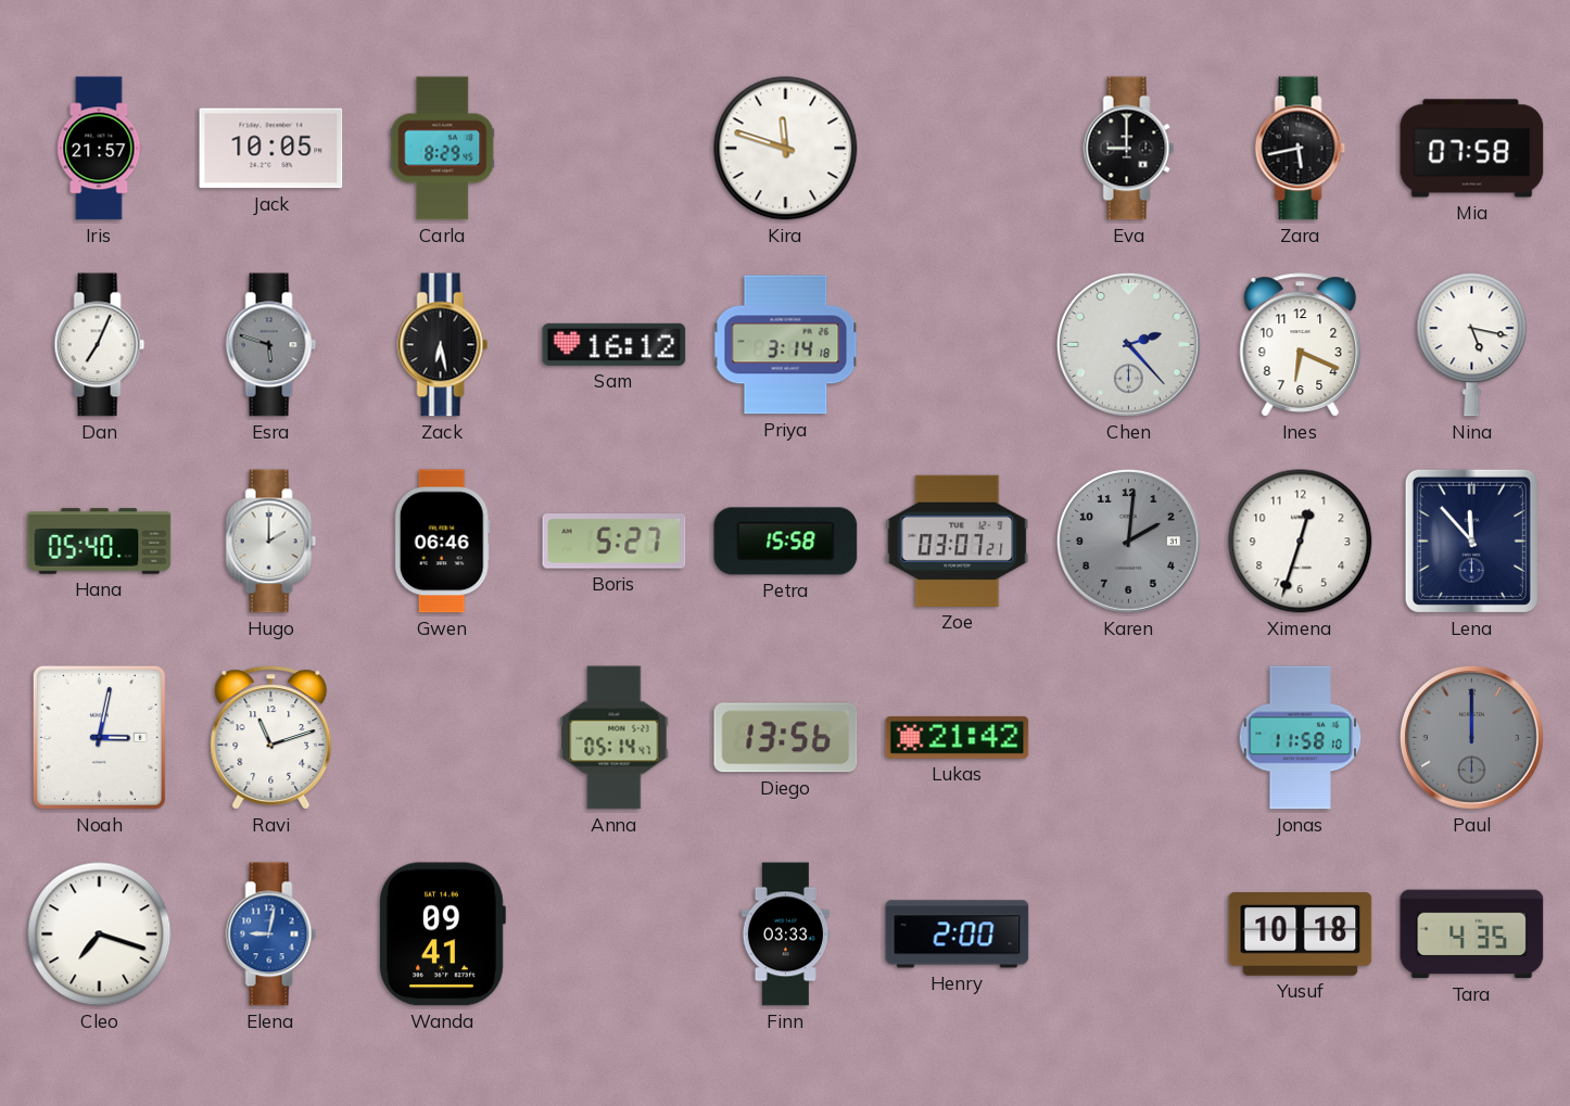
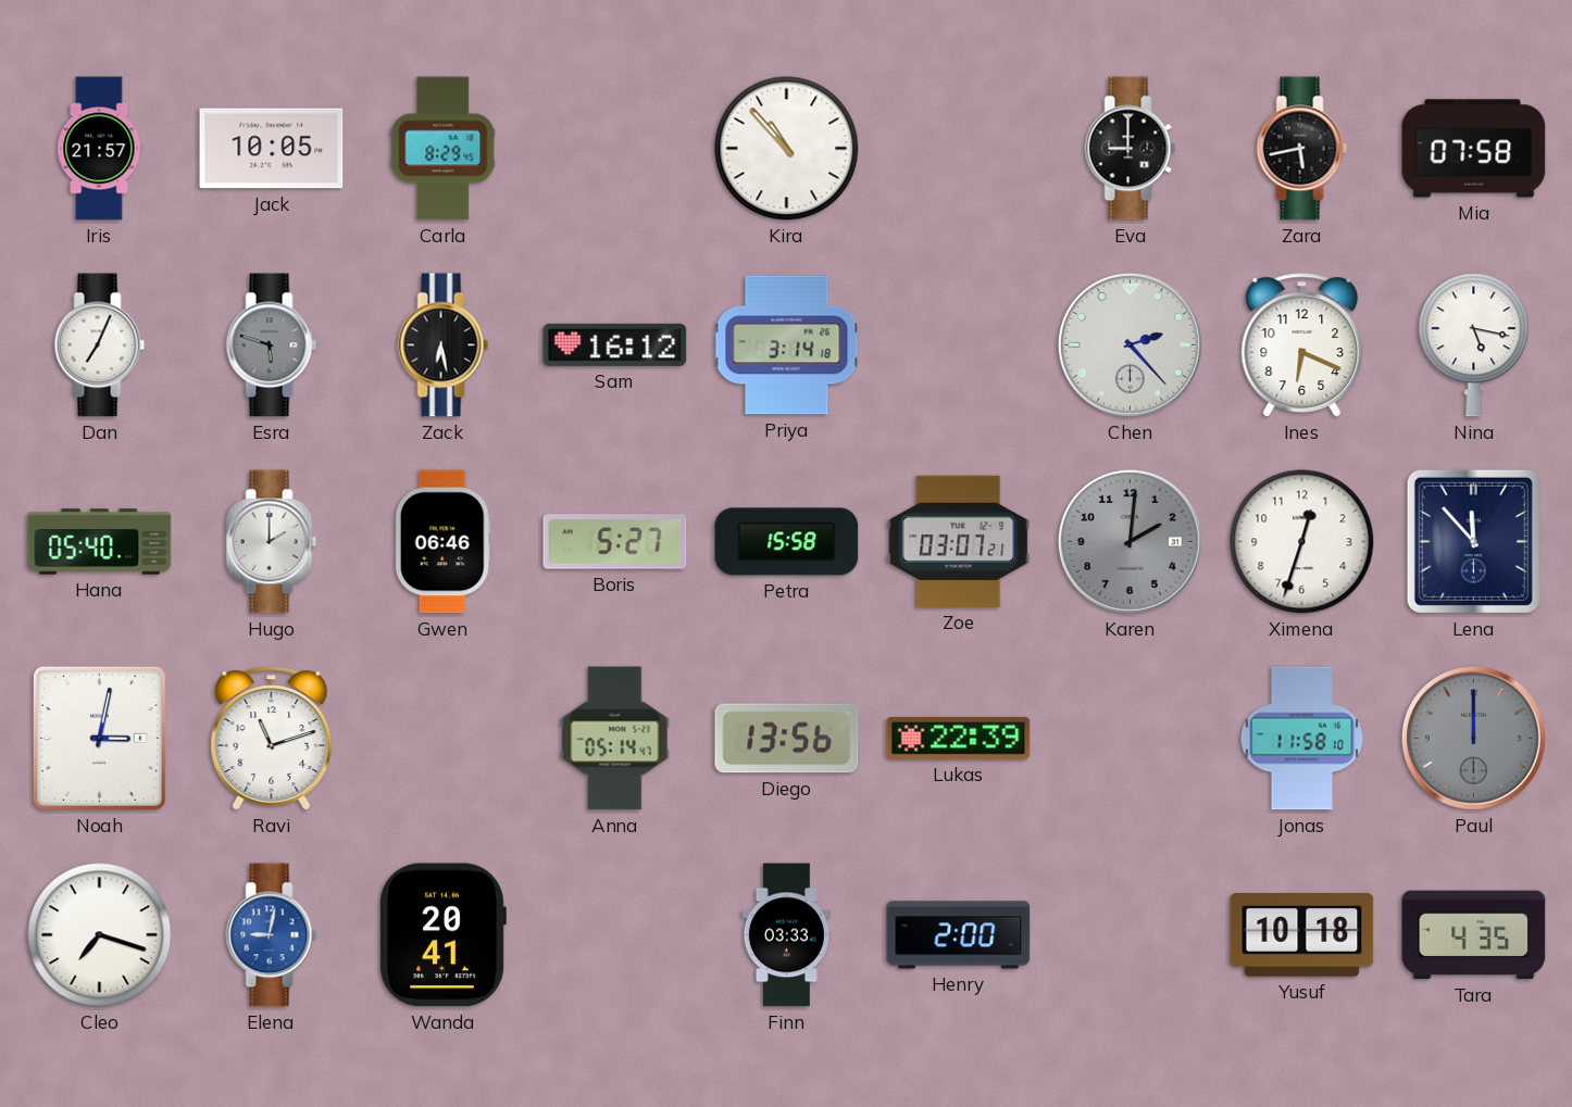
Kira: 11:48 -> 10:53 (787, 149)
Lukas: 21:42 -> 22:39 (959, 738)
Wanda: 09:41 -> 20:41 (442, 935)
